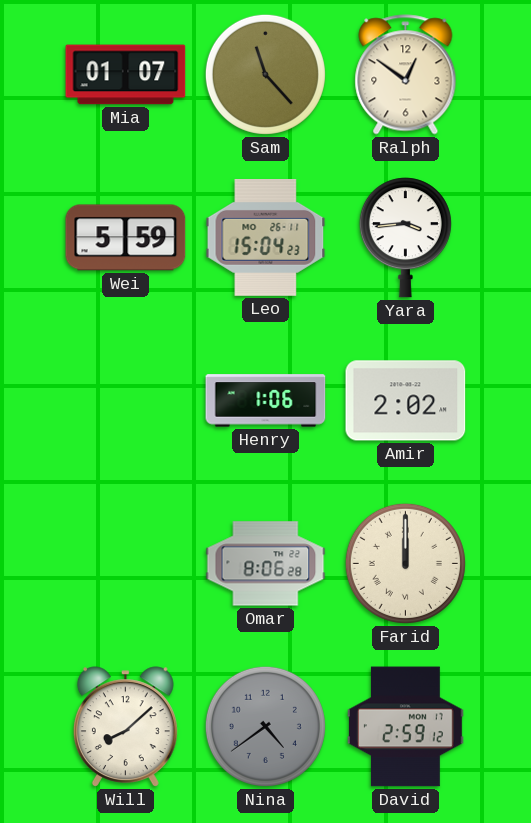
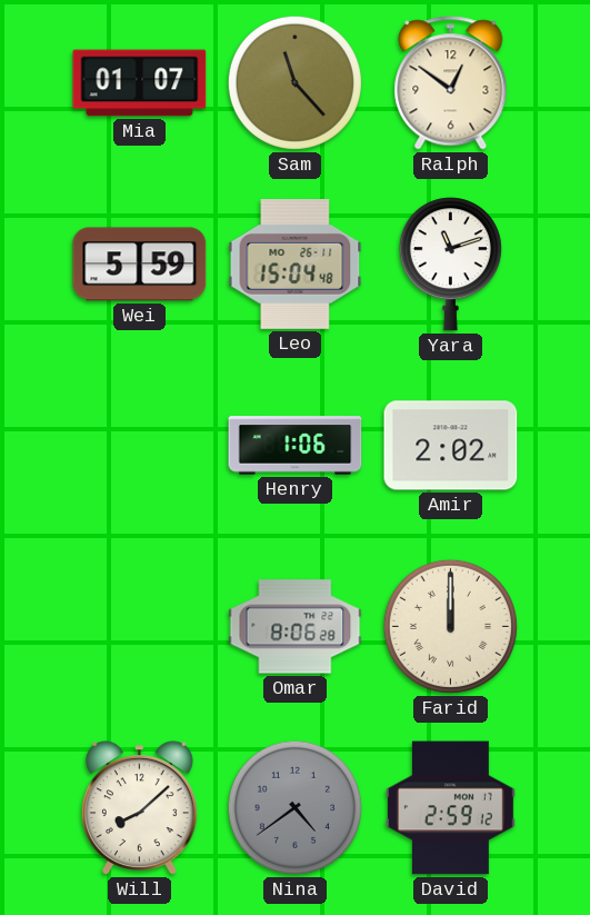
Leo: 15:04:23 -> 15:04:48 (296, 265)
Yara: 3:44 -> 11:12 (450, 265)
